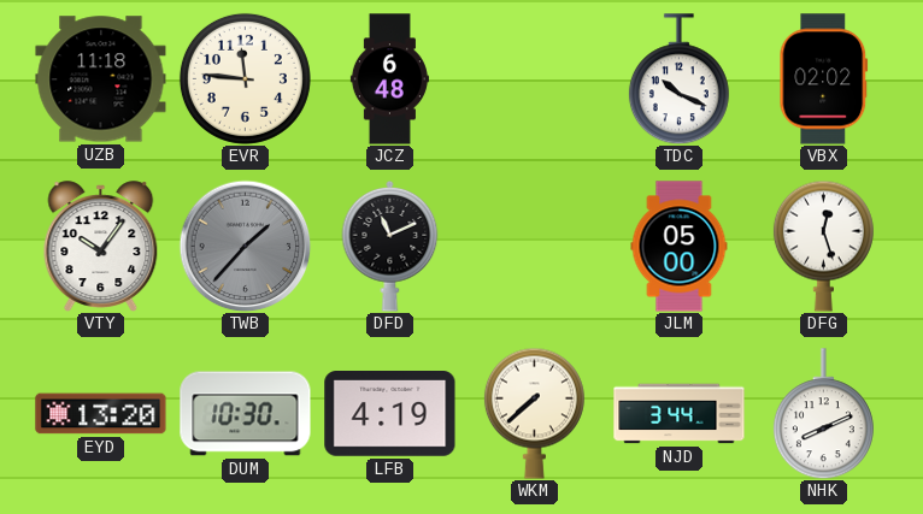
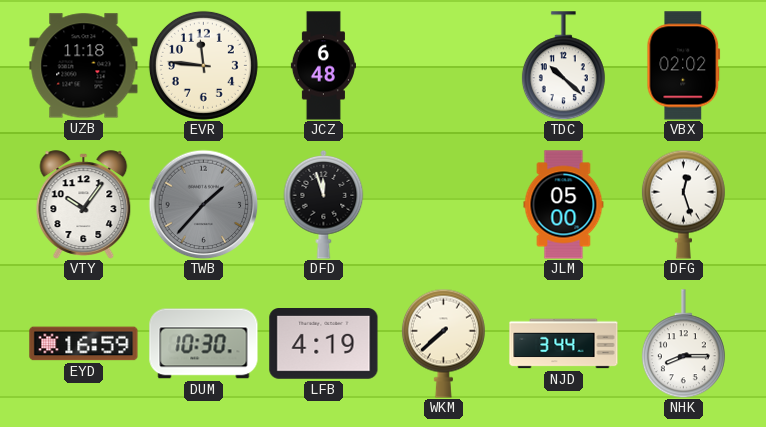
TDC: 10:19 -> 10:22 (563, 66)
DFD: 11:11 -> 11:57 (324, 205)
EYD: 13:20 -> 16:59 (84, 344)
NHK: 8:11 -> 8:15 (683, 344)
